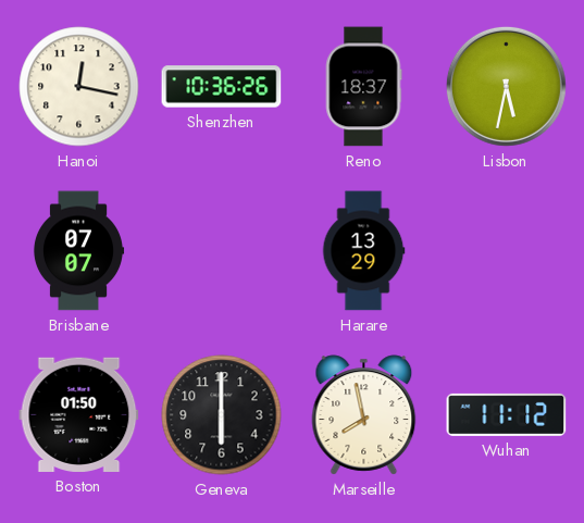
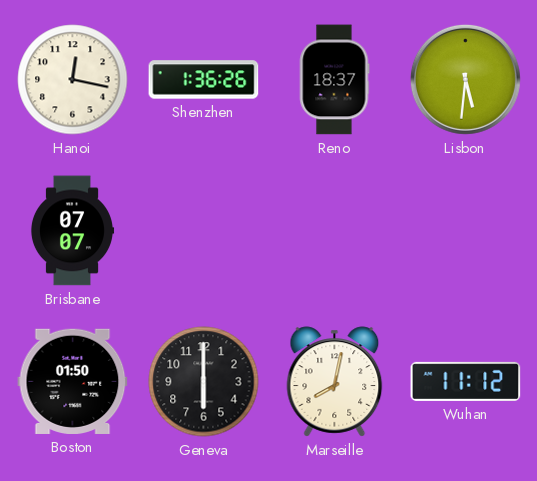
Shenzhen: 10:36 -> 1:36 (204, 80)
Lisbon: 5:32 -> 5:31 (465, 79)
Harare: 13:29 -> none (363, 251)
Marseille: 7:58 -> 8:02 (335, 382)
